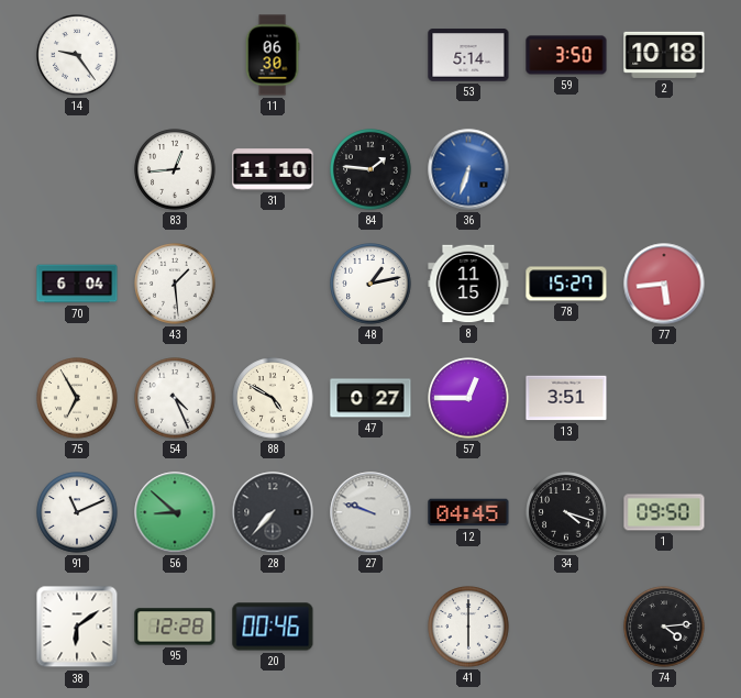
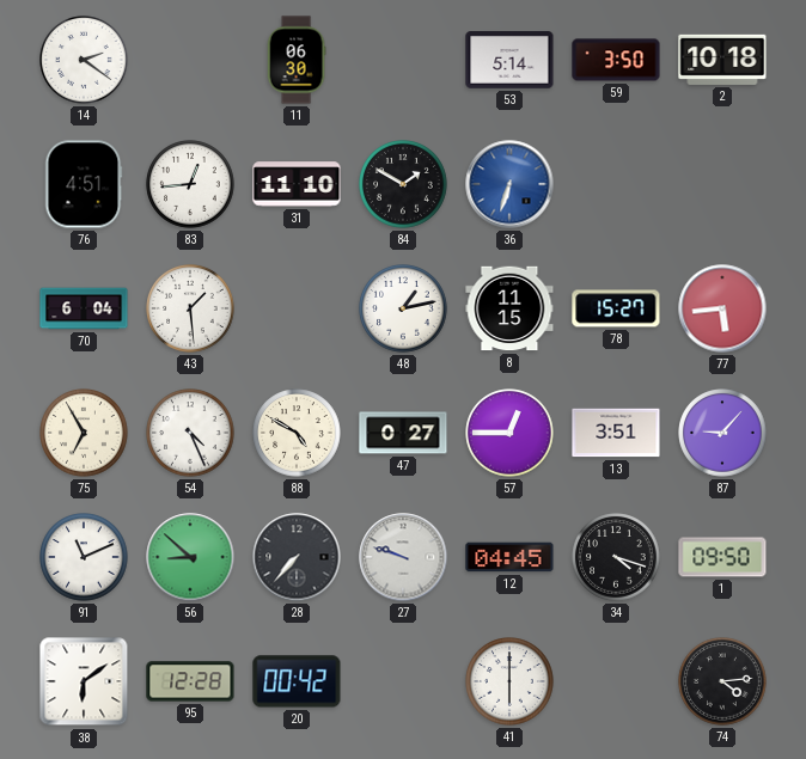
14: 9:24 -> 2:21 (84, 60)
76: none -> 4:51 (84, 184)
84: 1:46 -> 1:50 (403, 184)
87: none -> 9:07 (722, 433)
20: 00:46 -> 00:42 (297, 681)
